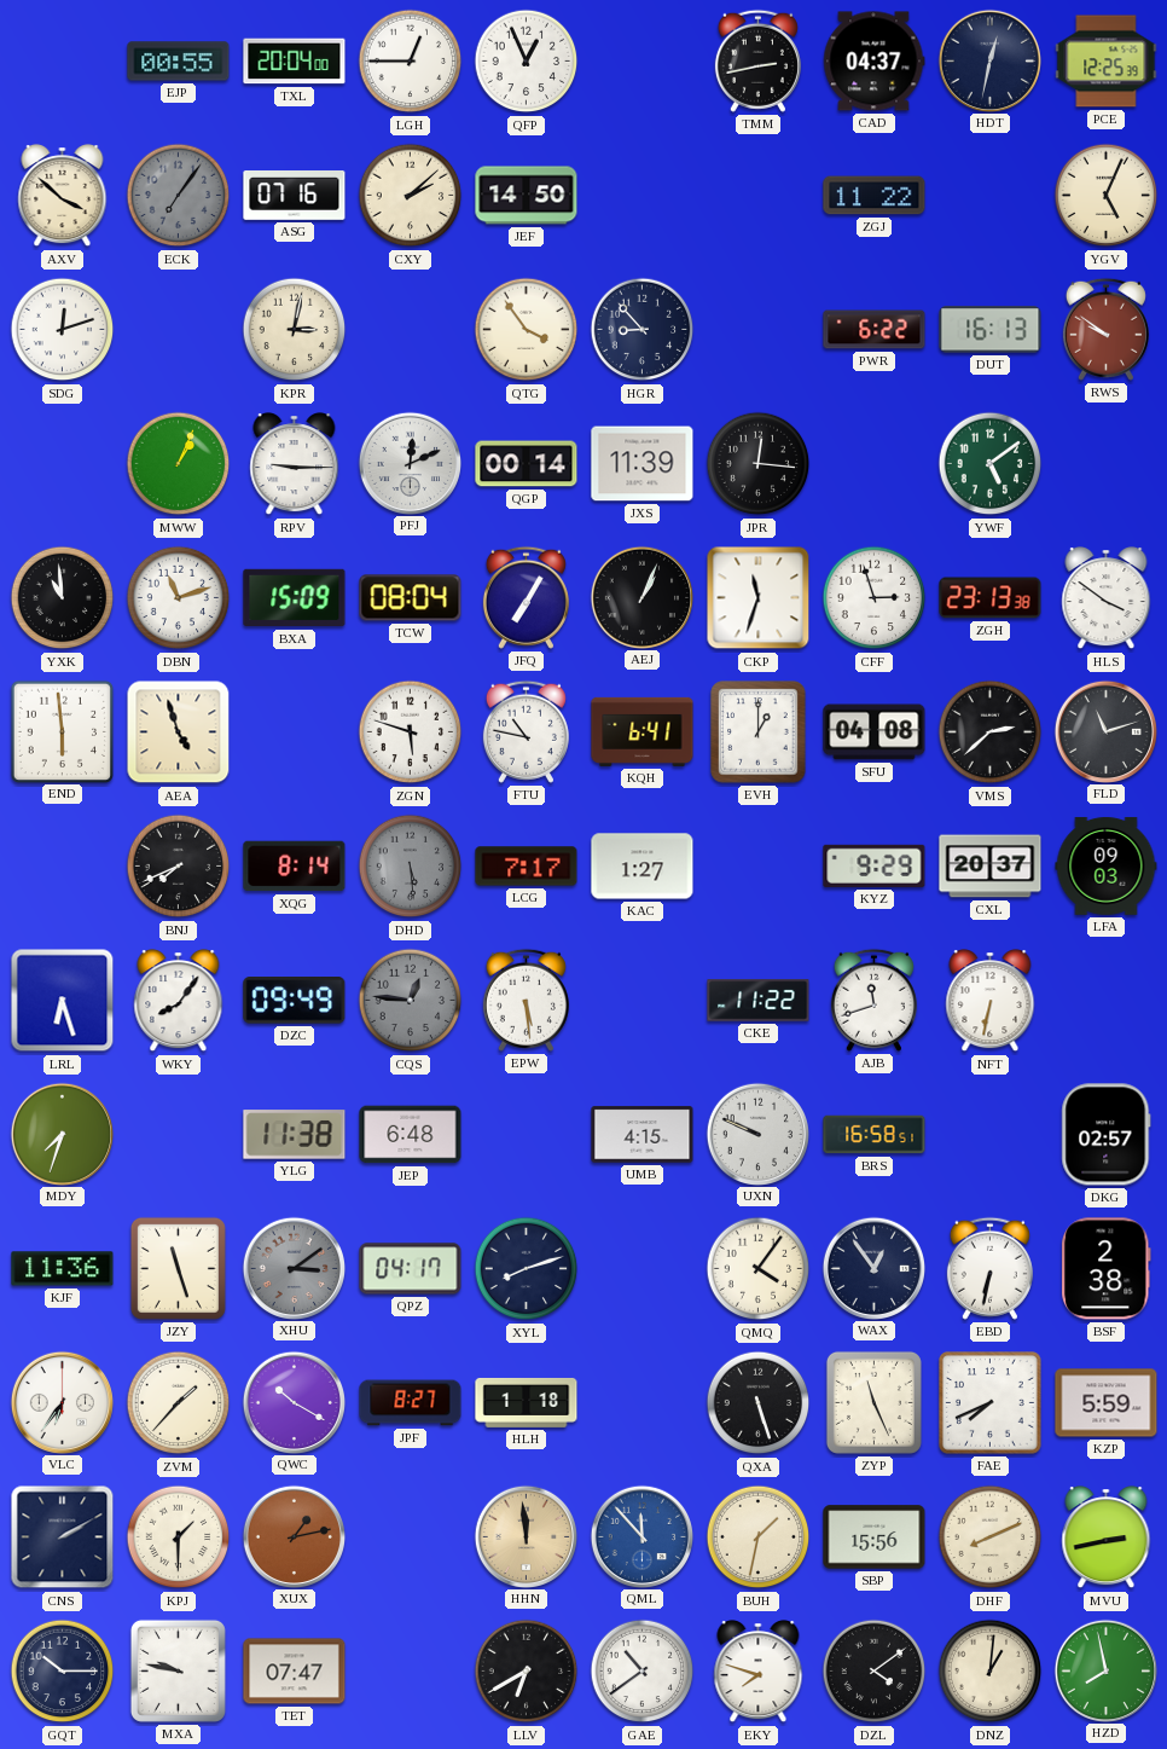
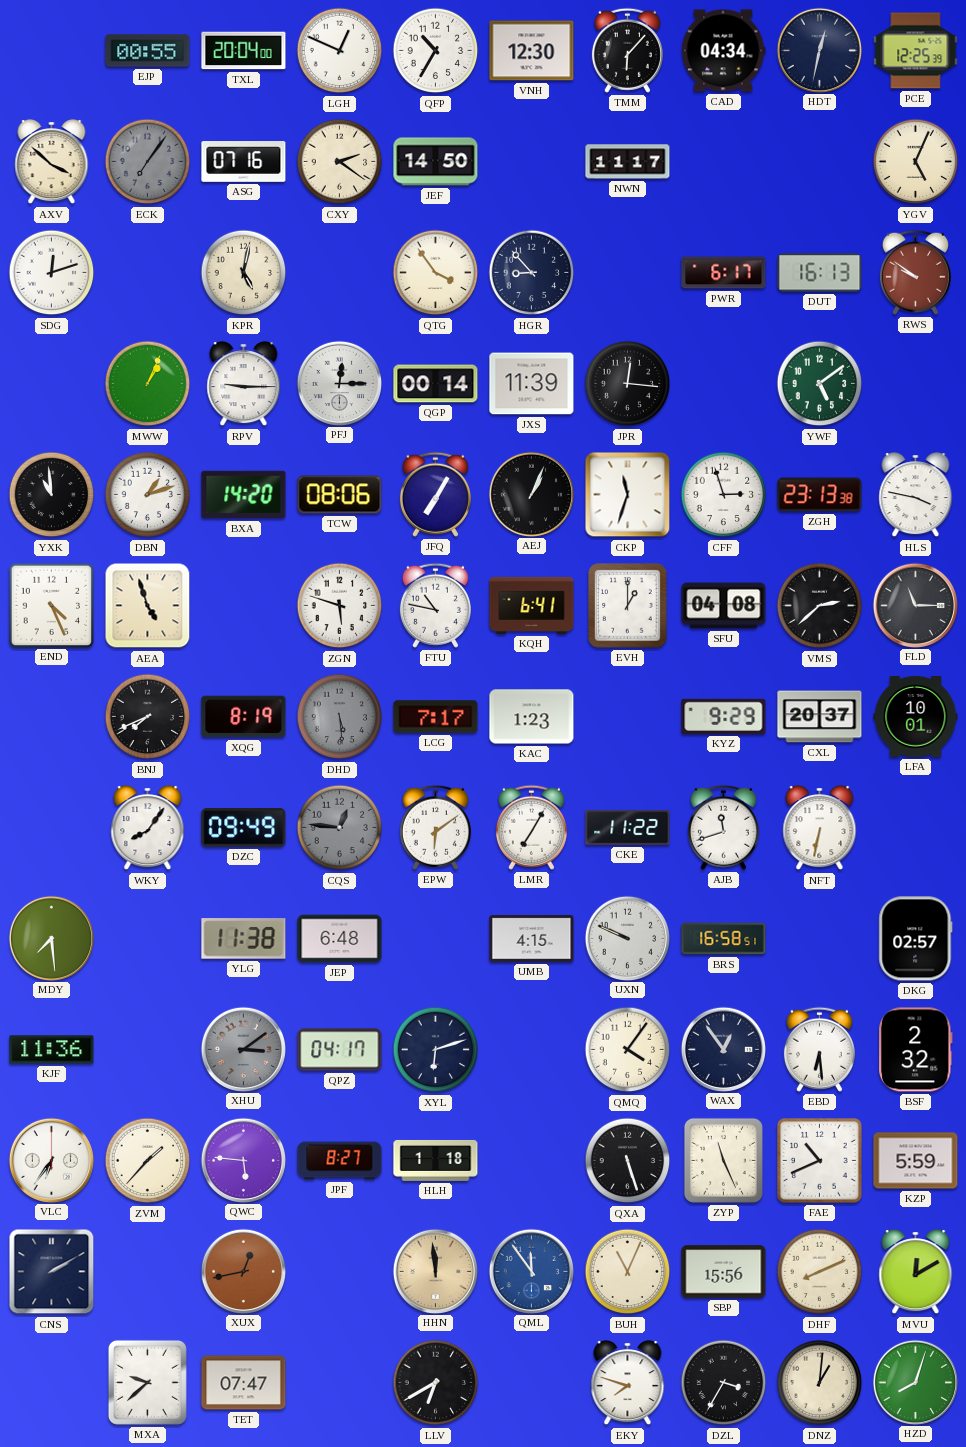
LGH: 12:45 -> 12:49 (340, 51)
QFP: 12:56 -> 10:35 (436, 51)
VNH: none -> 12:30 (532, 51)
TMM: 2:43 -> 6:07 (627, 50)
CAD: 04:37 -> 04:34 (723, 51)
CXY: 2:08 -> 2:21 (340, 162)
NWN: none -> 11:17 (628, 162)
ZGJ: 11:22 -> none (875, 196)
KPR: 3:02 -> 5:02 (244, 273)
PWR: 6:22 -> 6:17 (724, 273)
PFJ: 12:11 -> 12:15 (339, 383)
DBN: 11:12 -> 1:12 (148, 495)
BXA: 15:09 -> 14:20 (244, 495)
TCW: 08:04 -> 08:06 (340, 495)
HLS: 3:51 -> 3:47 (916, 495)
END: 5:59 -> 4:26 (51, 605)
FLD: 11:12 -> 11:15 (915, 605)
XQG: 8:14 -> 8:19 (244, 717)
KAC: 1:27 -> 1:23 (532, 717)
LFA: 09:03 -> 10:01 (916, 716)
LRL: 6:27 -> none (63, 1001)
EPW: 5:29 -> 6:09 (435, 827)
LMR: none -> 7:05 (531, 827)
MDY: 7:33 -> 7:29 (51, 938)
JZY: 11:27 -> none (178, 1268)
XYL: 8:12 -> 6:12 (436, 1050)
EBD: 6:32 -> 6:29 (819, 1049)
BSF: 2:38 -> 2:32 (916, 1050)
QWC: 10:20 -> 5:46 (243, 1160)
FAE: 7:41 -> 10:41 (820, 1161)
KPJ: 1:30 -> none (179, 1537)
XUX: 1:13 -> 12:43 (243, 1271)
QML: 11:53 -> 11:54 (531, 1271)
BUH: 1:32 -> 11:04 (628, 1272)
MVU: 2:43 -> 12:10 (916, 1272)
GQT: 10:15 -> none (63, 1672)
MXA: 9:47 -> 9:38 (147, 1382)
GAE: 10:39 -> none (643, 1672)
DZL: 4:09 -> 3:35 (724, 1383)
HZD: 7:58 -> 8:03 (915, 1382)
